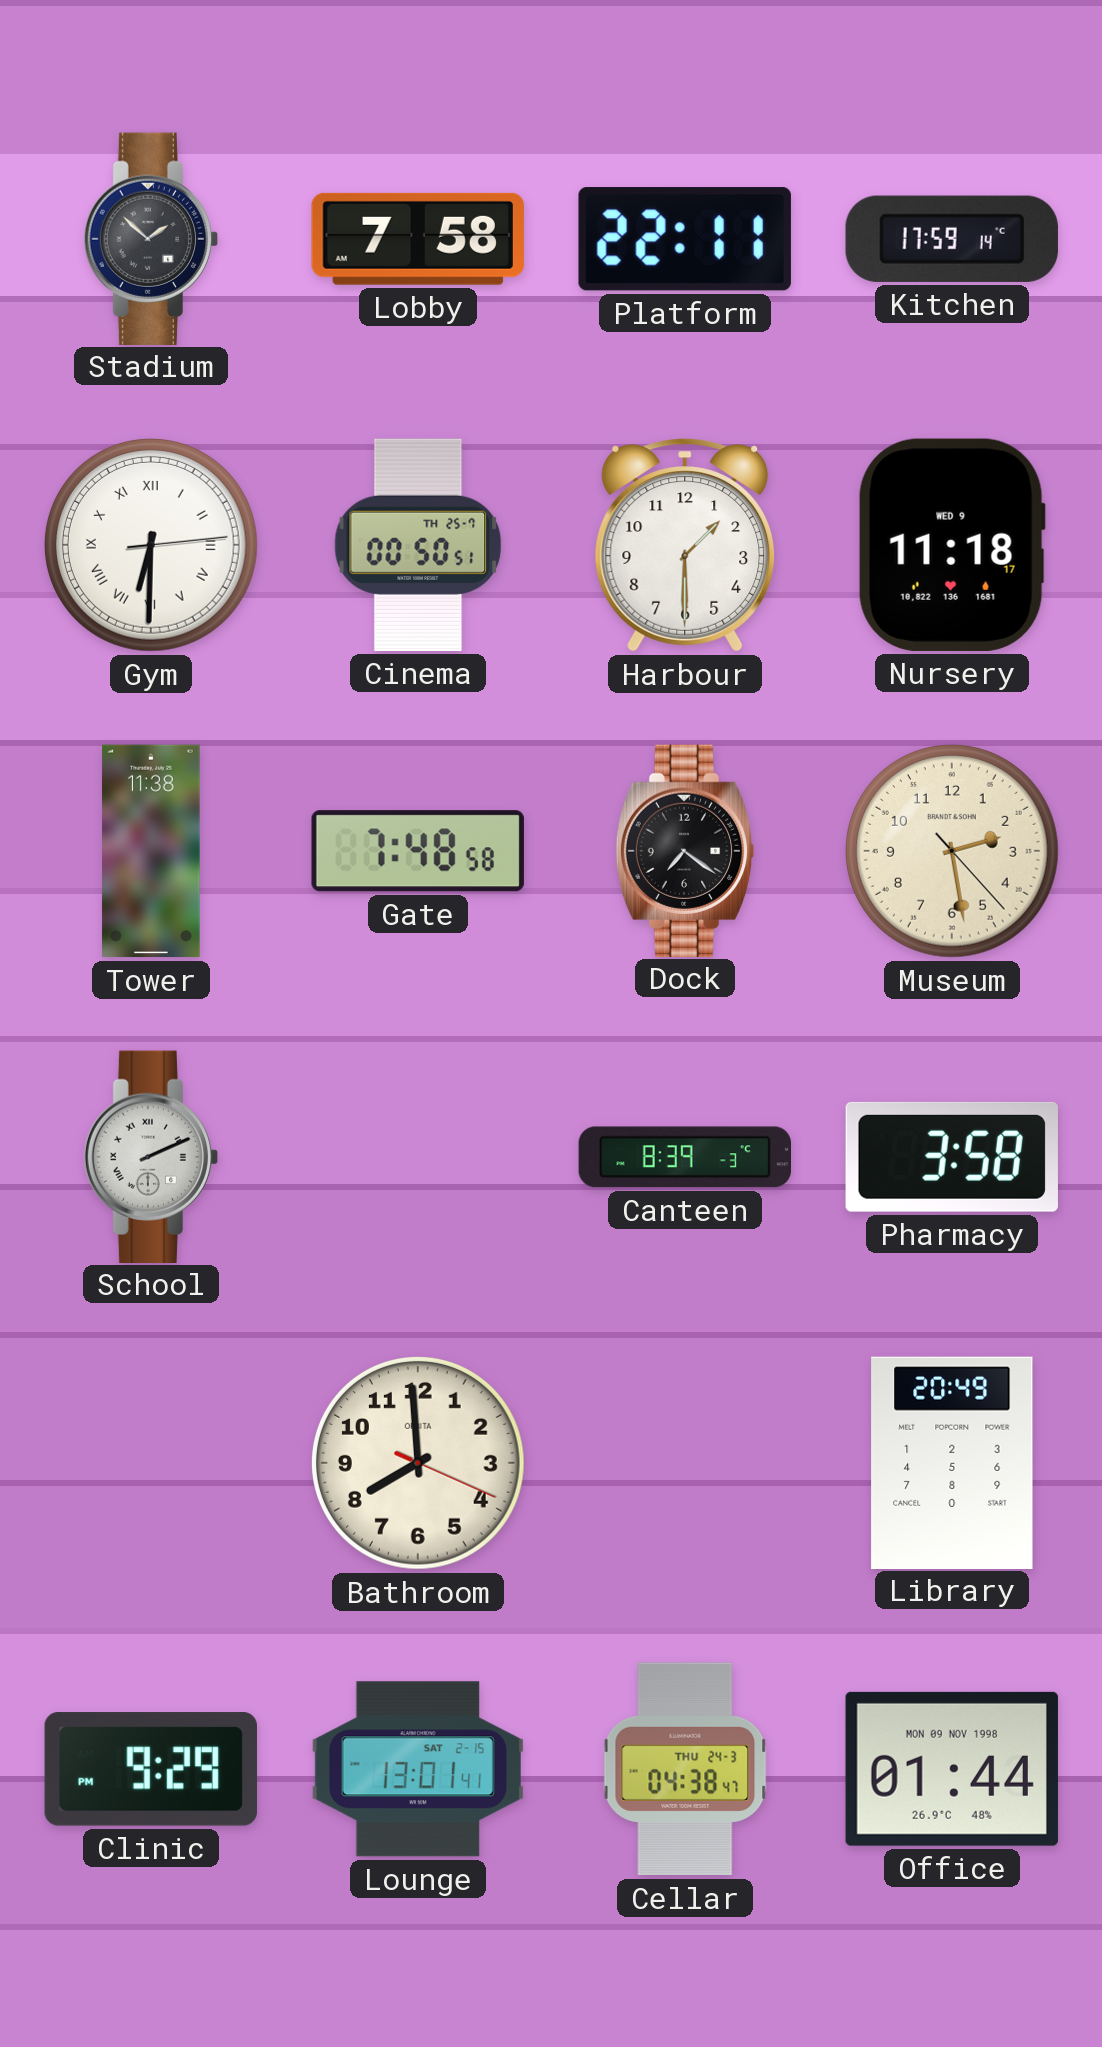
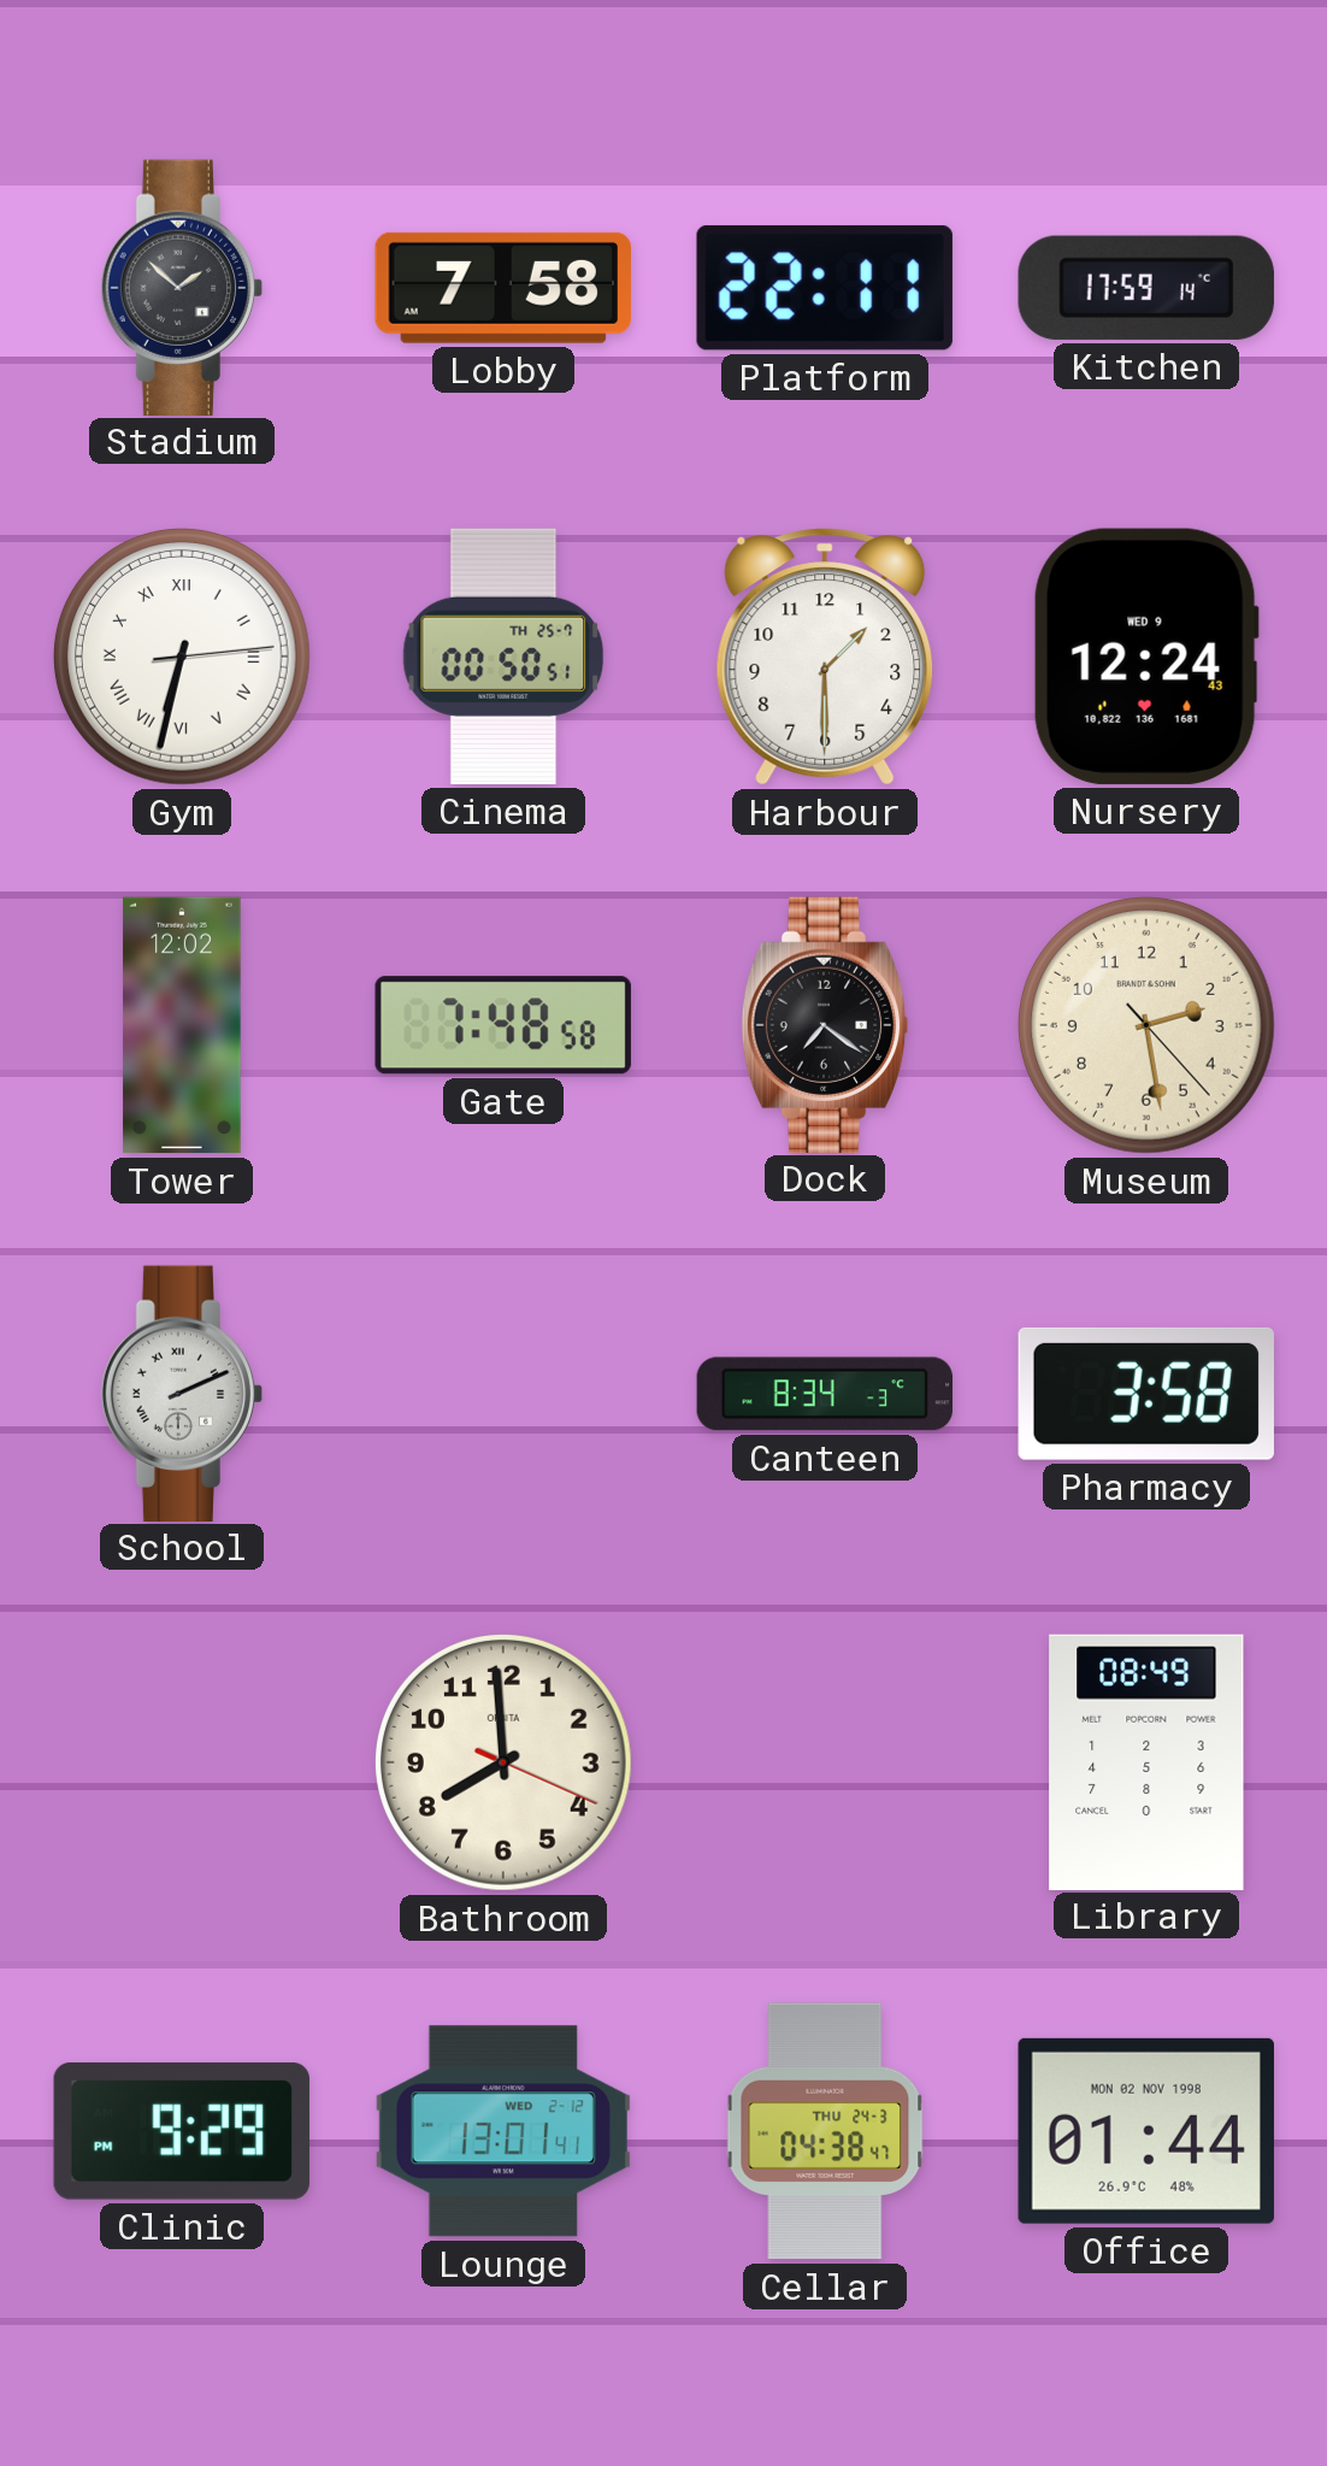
Gym: 6:30 -> 6:32 (182, 657)
Nursery: 11:18 -> 12:24 (1146, 657)
Tower: 11:38 -> 12:02 (182, 1025)
Canteen: 8:39 -> 8:34 (824, 1394)
Library: 20:49 -> 08:49 (1146, 1761)
Lounge date: SAT 2-15 -> WED 2-12 (503, 2131)
Office date: MON 09 NOV 1998 -> MON 02 NOV 1998 (1146, 2131)
